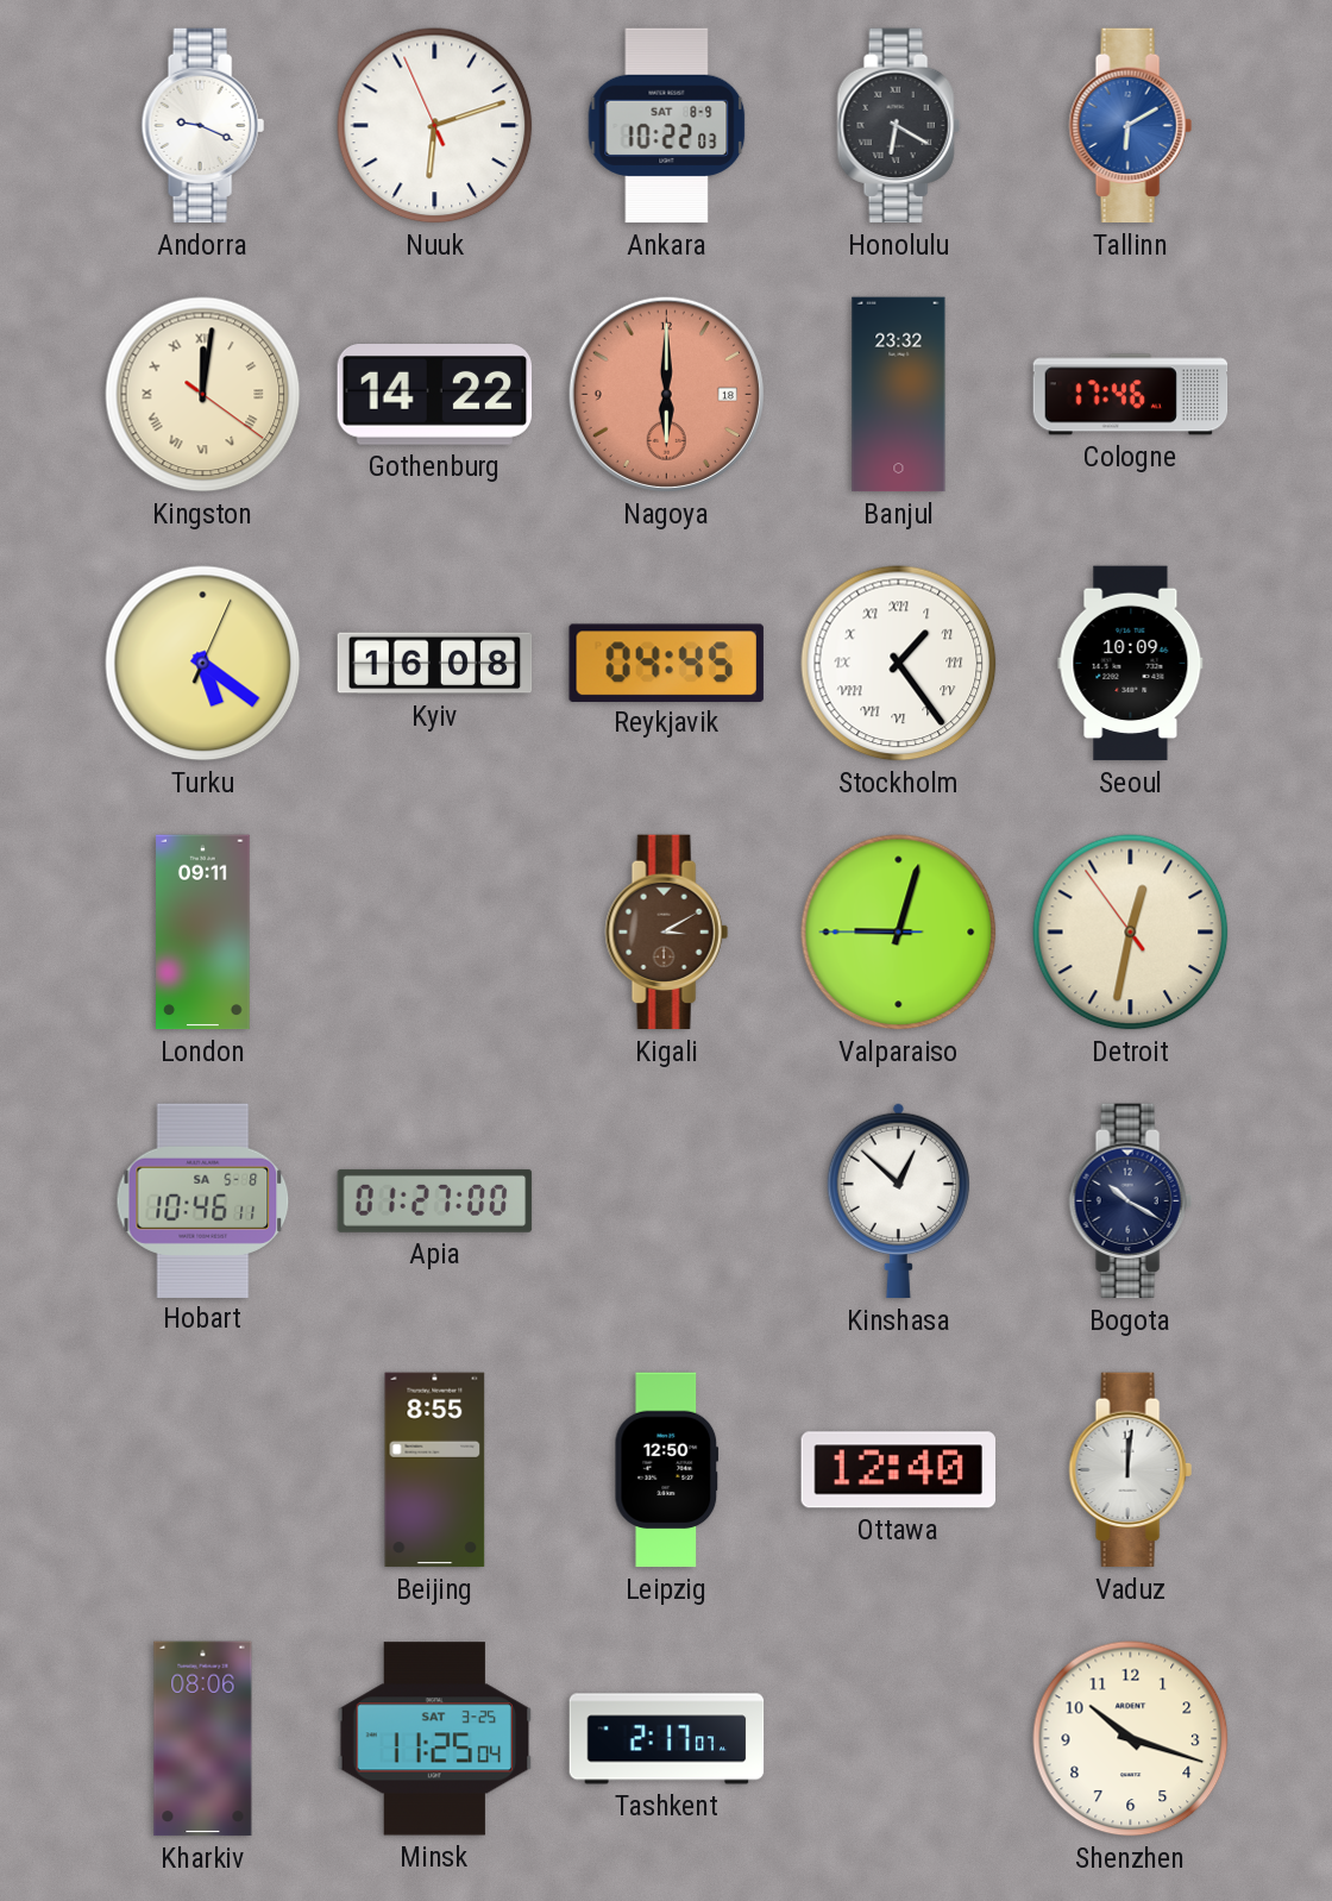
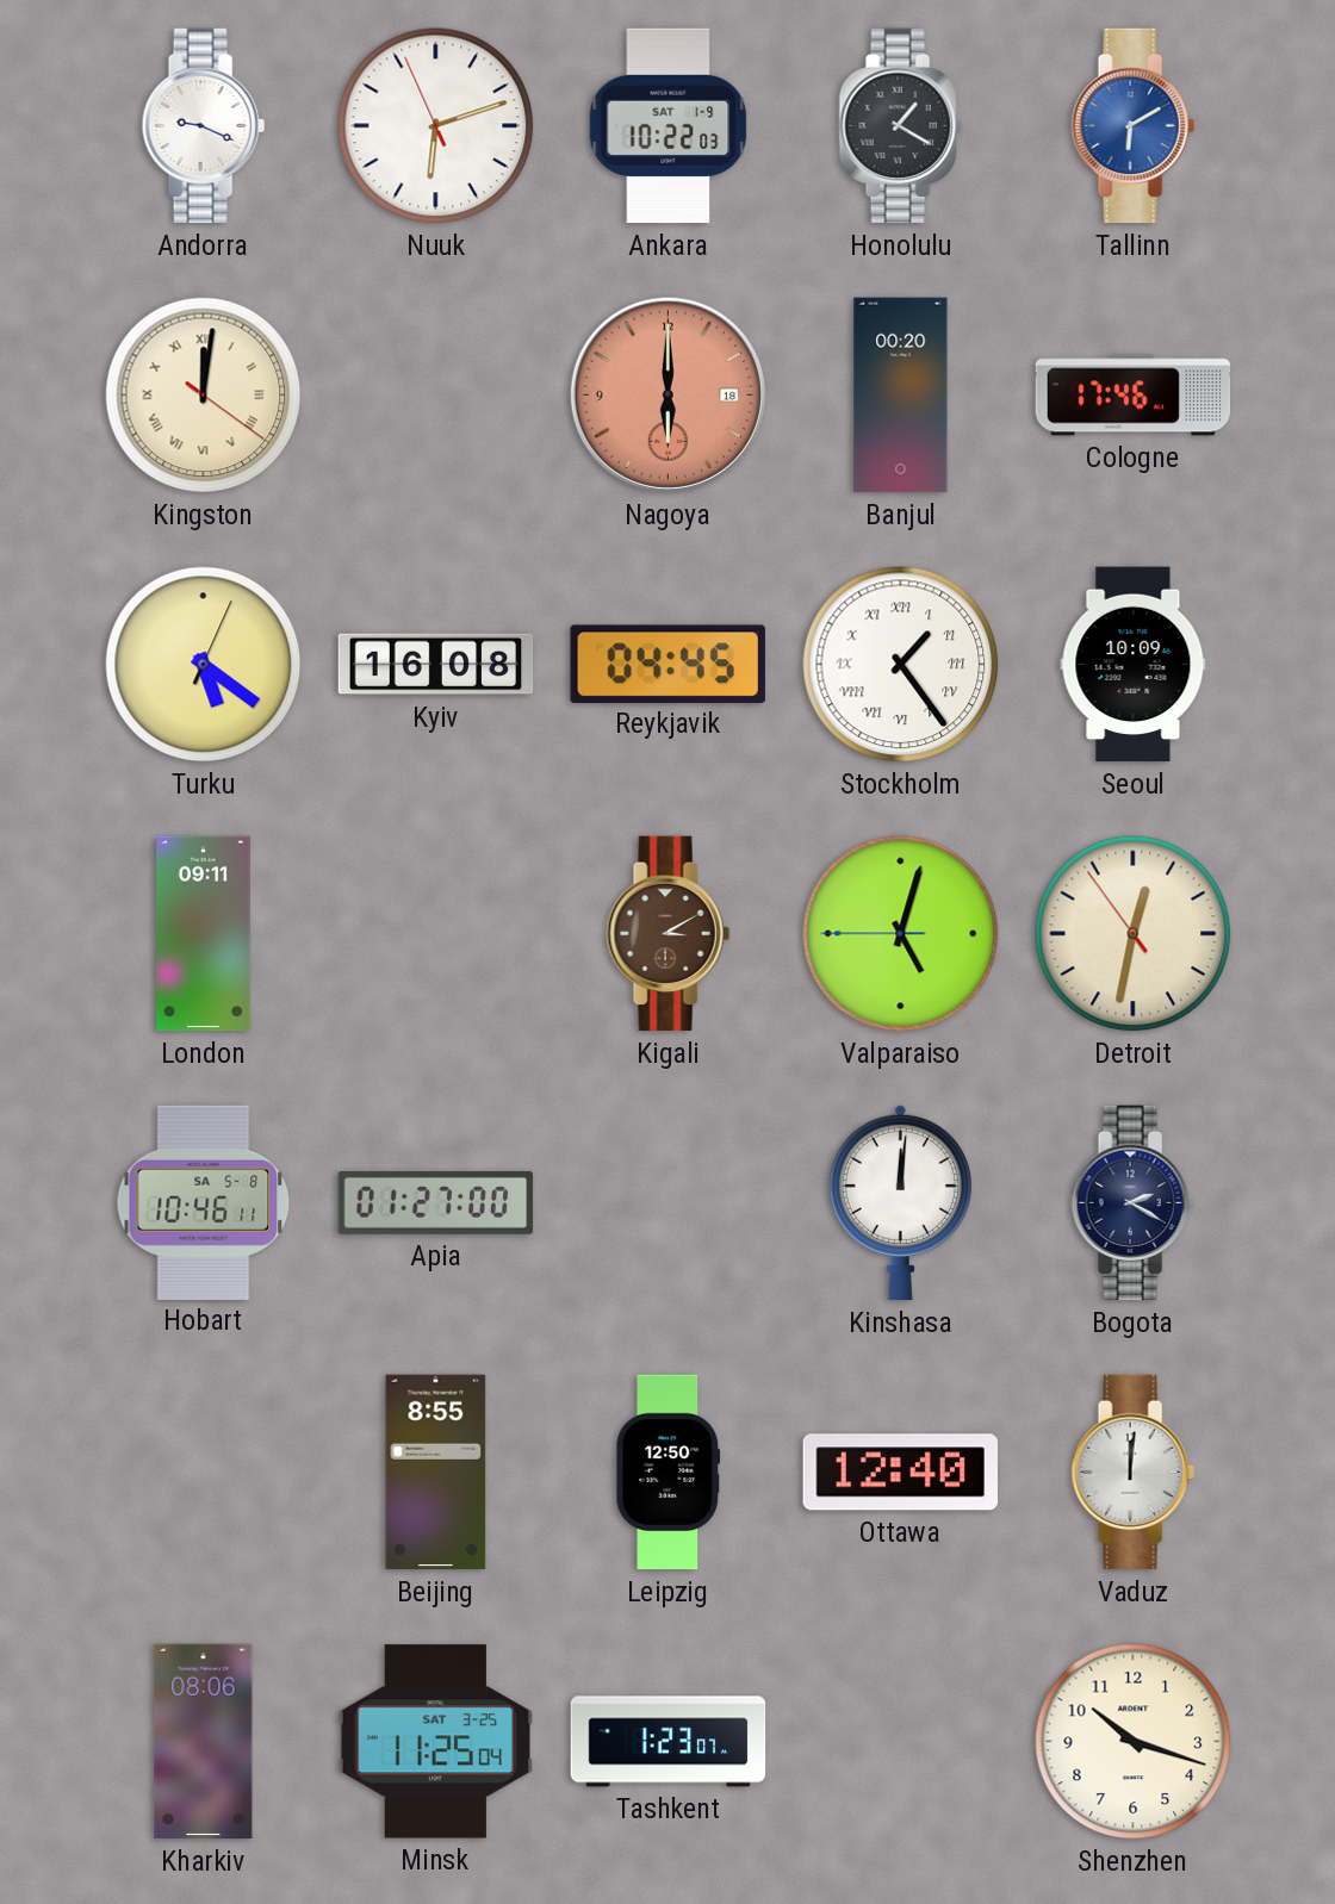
Ankara date: SAT 8-9 -> SAT 1-9 (669, 126)
Honolulu: 6:20 -> 1:20 (900, 126)
Gothenburg: 14:22 -> none (435, 395)
Banjul: 23:32 -> 00:20 (901, 396)
Valparaiso: 9:02 -> 5:02 (901, 934)
Kinshasa: 12:52 -> 12:01 (900, 1202)
Bogota: 10:20 -> 2:20 (1132, 1203)
Tashkent: 2:17 -> 1:23 (669, 1742)
